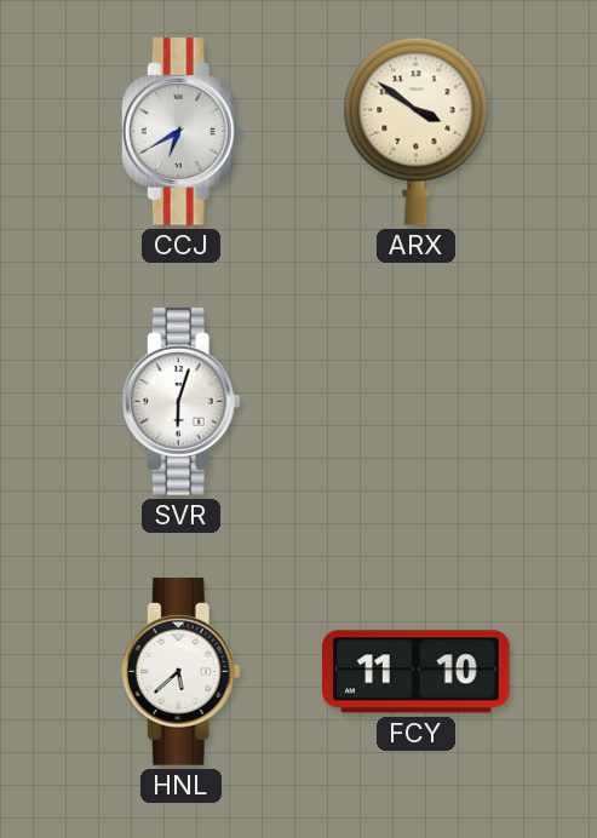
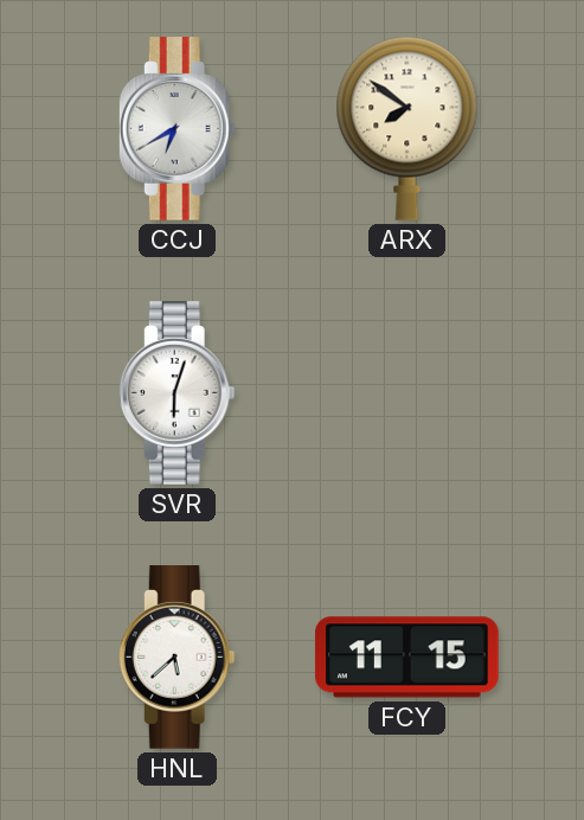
ARX: 3:51 -> 7:51 (407, 128)
FCY: 11:10 -> 11:15 (407, 658)
